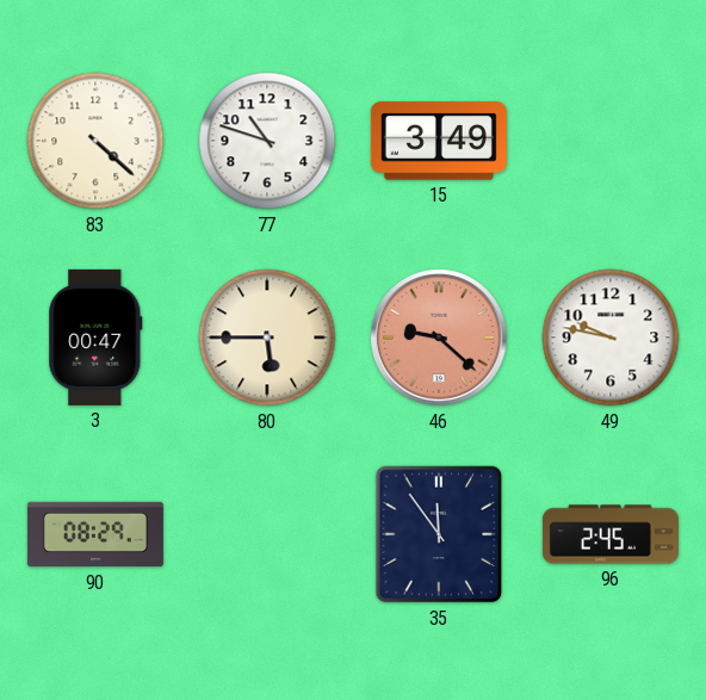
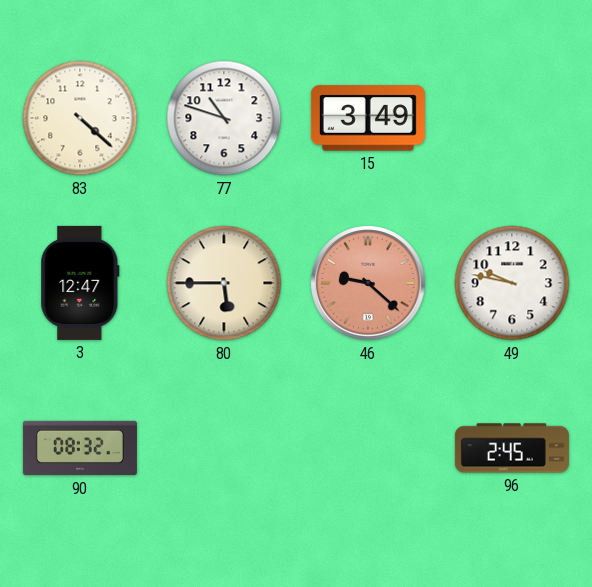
3: 00:47 -> 12:47 (80, 283)
90: 08:29 -> 08:32 (80, 448)
35: 11:54 -> none (439, 534)
